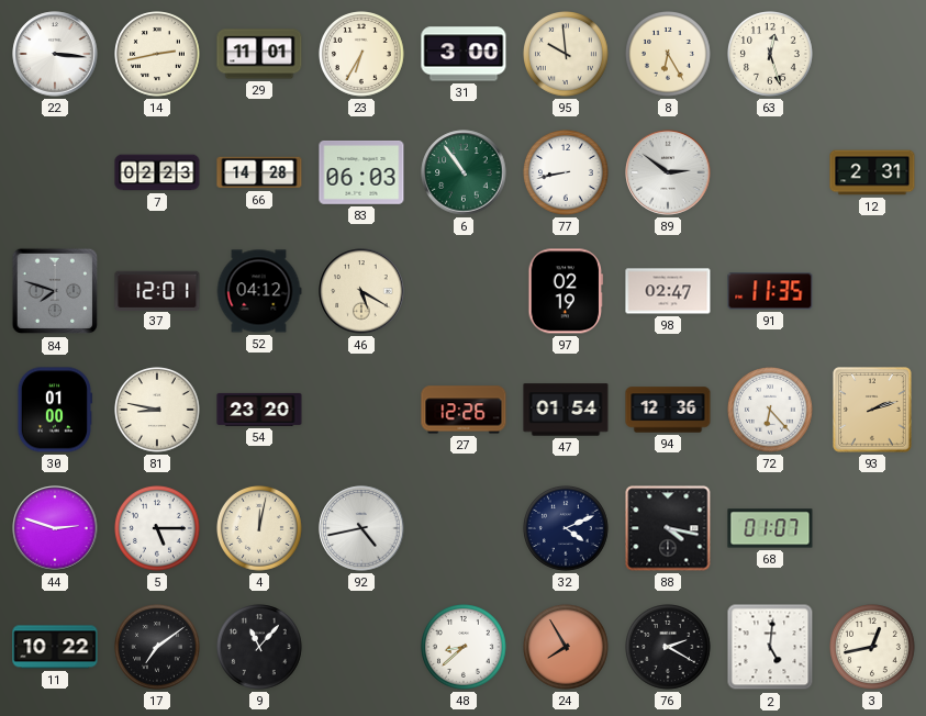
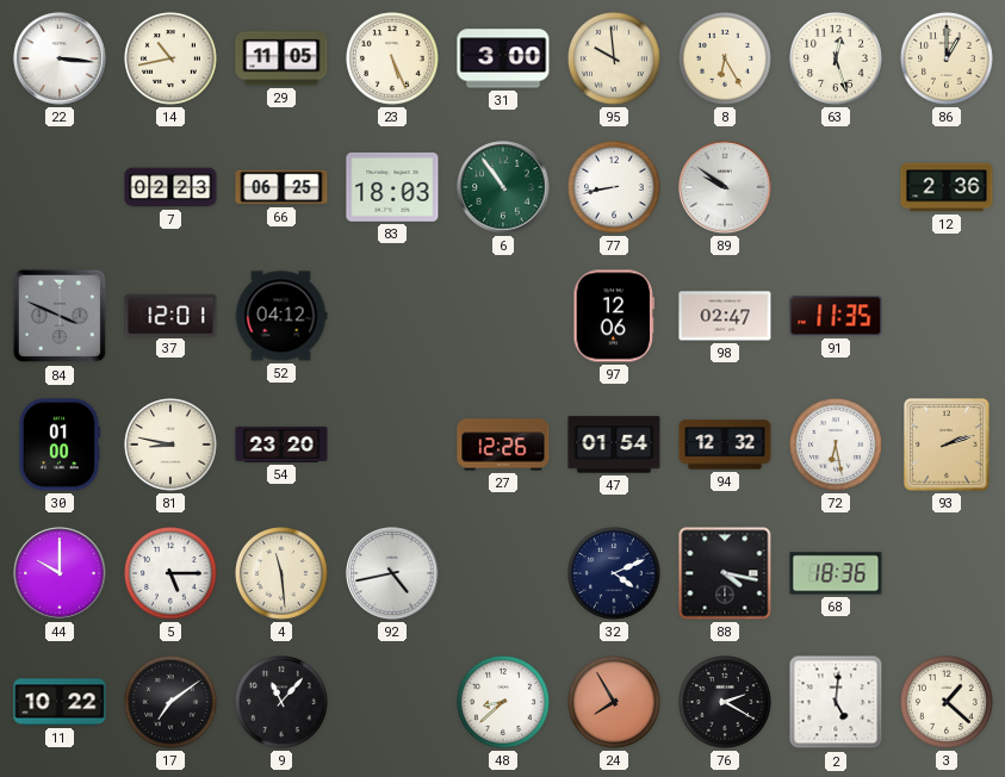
14: 2:43 -> 10:43 (172, 60)
29: 11:01 -> 11:05 (281, 58)
23: 6:35 -> 5:26 (393, 60)
86: none -> 1:00 (948, 60)
66: 14:28 -> 06:25 (281, 187)
83: 06:03 -> 18:03 (392, 187)
89: 2:51 -> 9:51 (725, 187)
12: 2:31 -> 2:36 (947, 187)
84: 7:48 -> 3:49 (60, 316)
46: 5:20 -> none (361, 291)
97: 02:19 -> 12:06 (614, 316)
94: 12:36 -> 12:32 (725, 445)
72: 6:23 -> 6:28 (837, 446)
44: 2:48 -> 10:00 (60, 573)
4: 12:02 -> 11:29 (283, 574)
68: 01:07 -> 18:36 (836, 573)
3: 12:43 -> 1:22 (948, 703)
